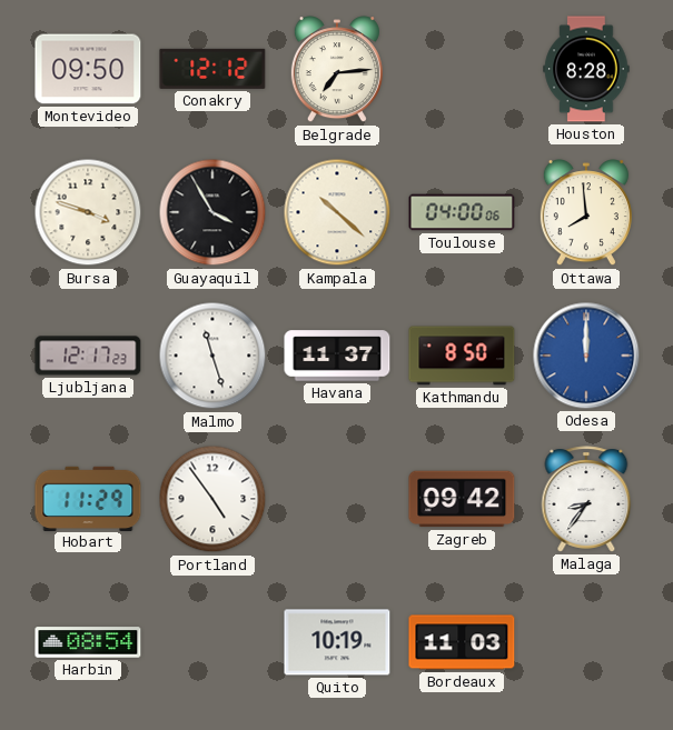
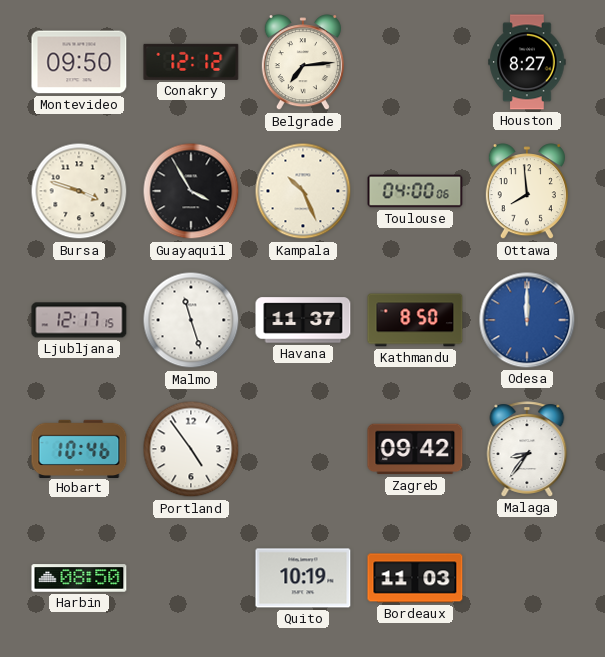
Houston: 8:28 -> 8:27 (527, 62)
Kampala: 10:22 -> 10:26 (303, 191)
Ljubljana: 12:17:23 -> 12:17:15 (79, 320)
Hobart: 11:29 -> 10:46 (79, 448)
Harbin: 08:54 -> 08:50 (79, 578)
